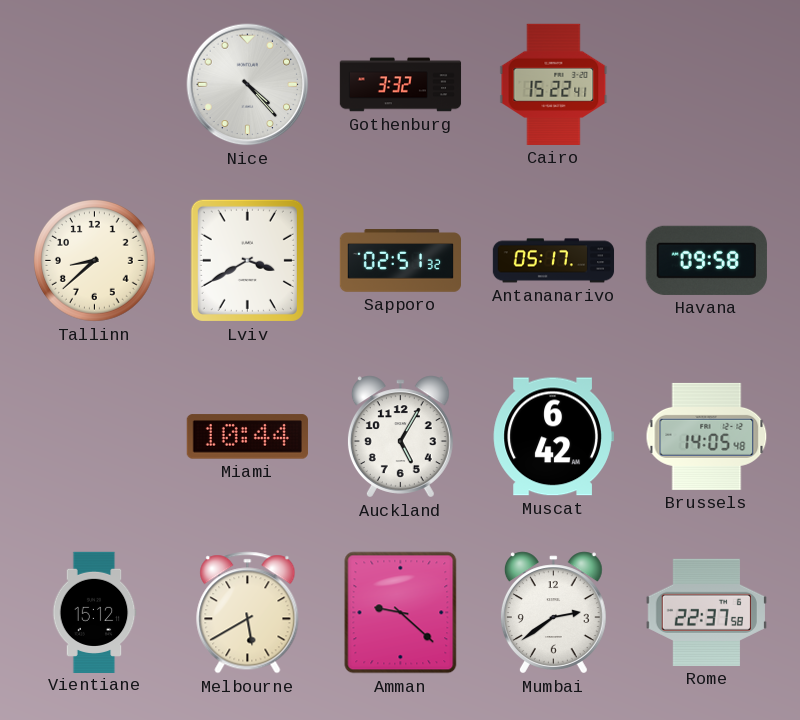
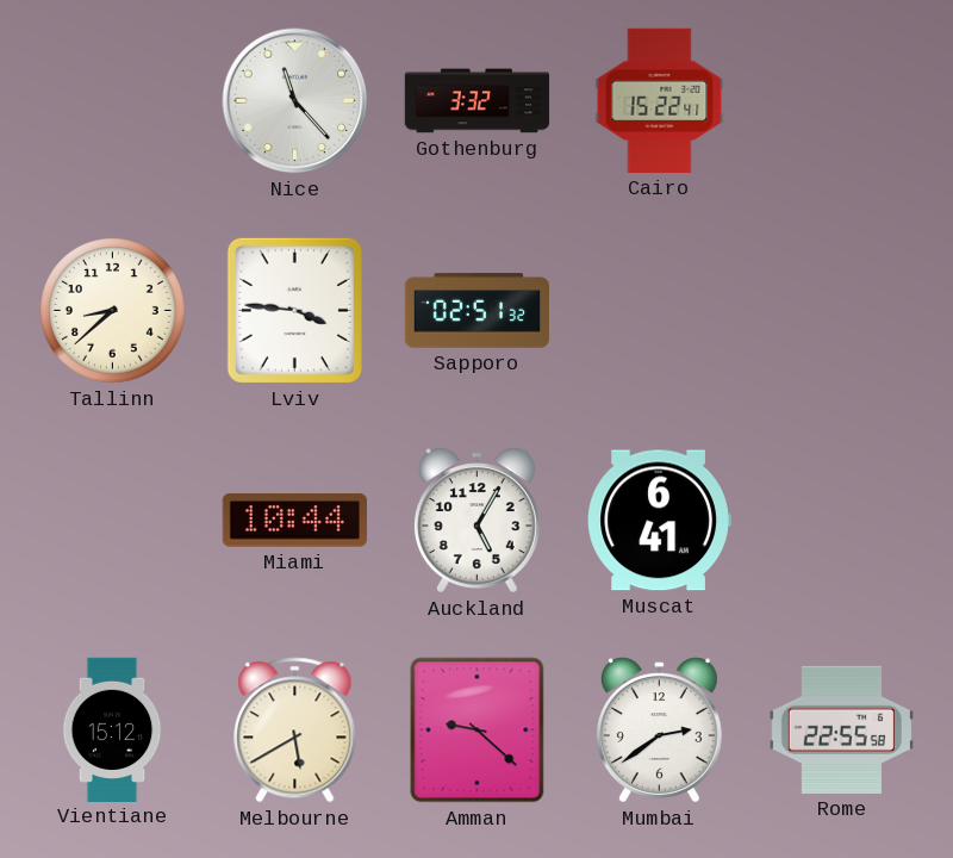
Nice: 4:23 -> 11:23 (295, 101)
Lviv: 3:40 -> 3:46 (294, 310)
Antananarivo: 05:17 -> none (554, 261)
Havana: 09:58 -> none (706, 260)
Muscat: 6:42 -> 6:41 (659, 521)
Brussels: 14:05 -> none (707, 436)
Rome: 22:37 -> 22:55 (841, 729)
